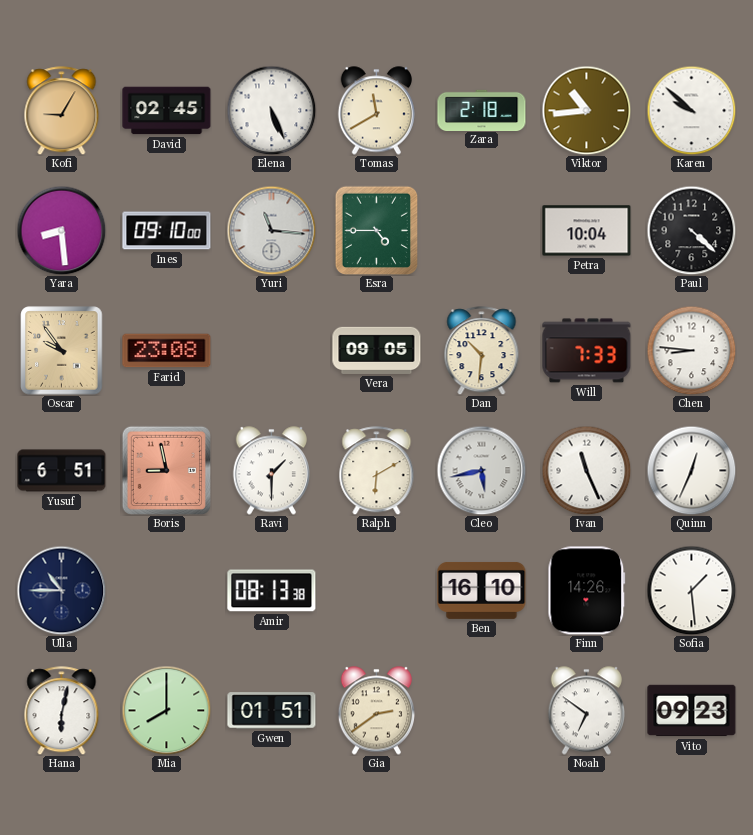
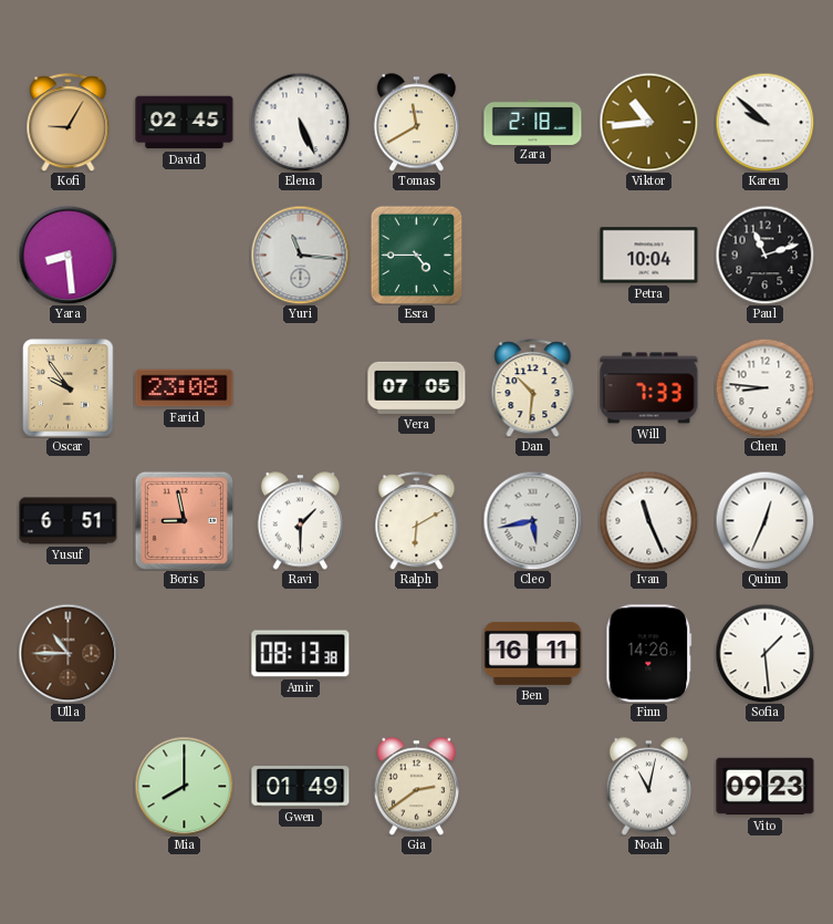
Ines: 09:10 -> none (167, 231)
Paul: 4:22 -> 11:12 (764, 255)
Vera: 09:05 -> 07:05 (417, 387)
Ulla dial: navy -> brown (67, 653)
Ben: 16:10 -> 16:11 (533, 653)
Hana: 6:02 -> none (62, 711)
Gwen: 01:51 -> 01:49 (301, 787)
Noah: 6:51 -> 11:02 (648, 787)
